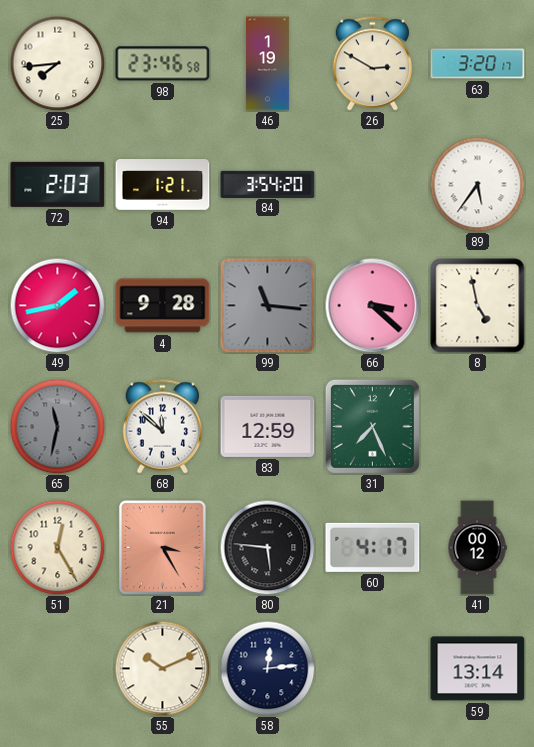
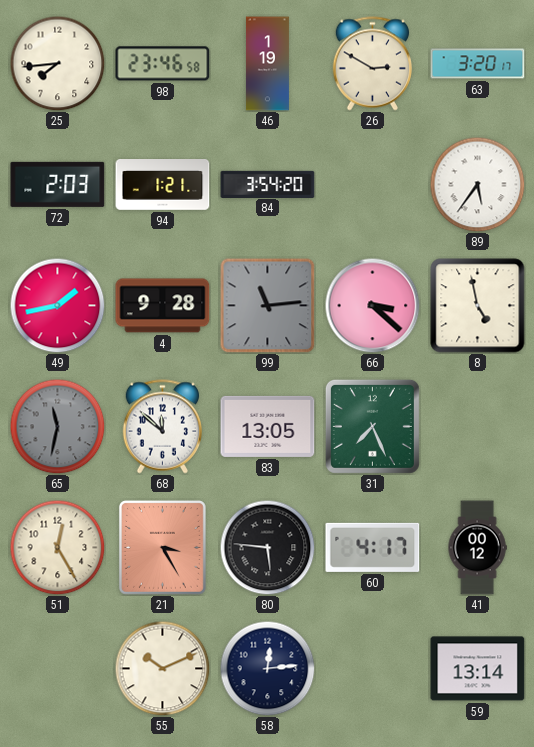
99: 11:16 -> 11:14 (267, 305)
83: 12:59 -> 13:05 (268, 426)
